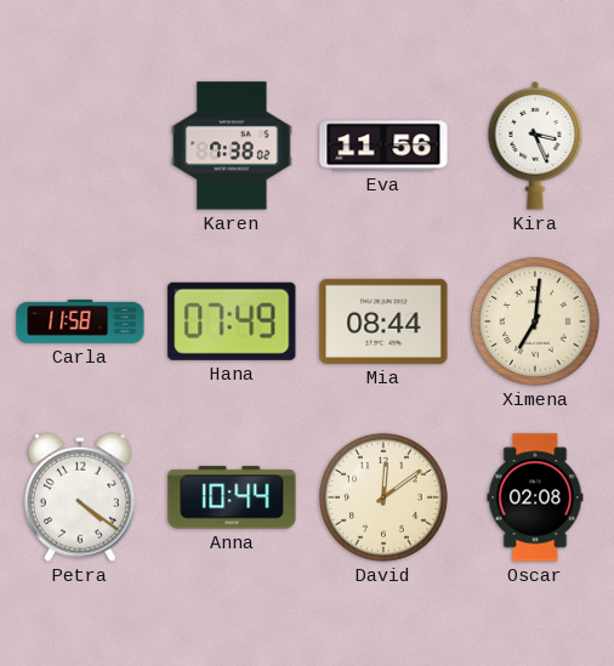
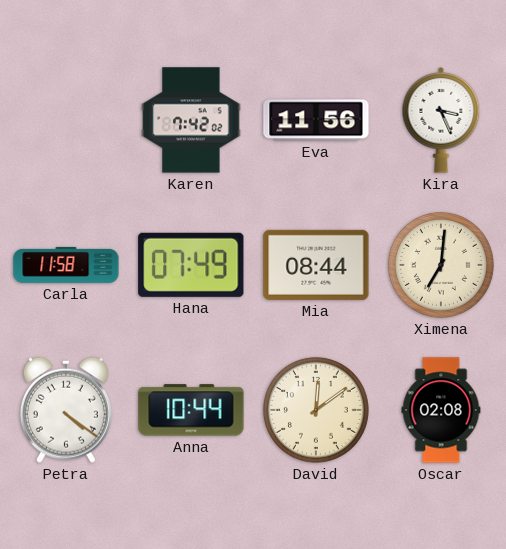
Karen: 7:38 -> 7:42 (191, 120)
